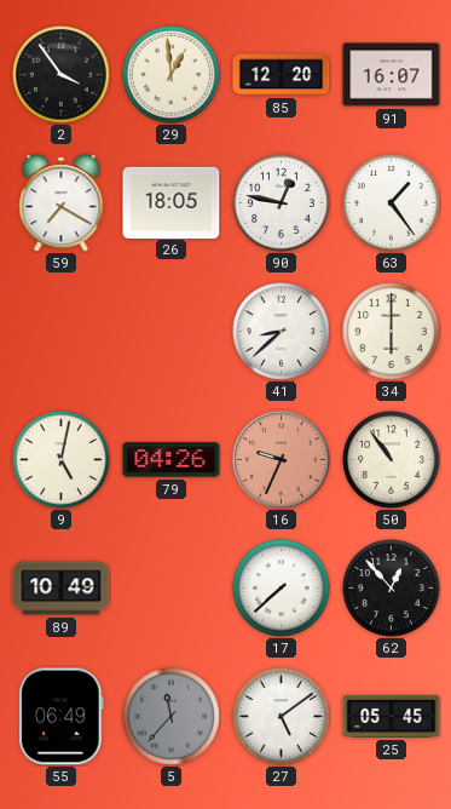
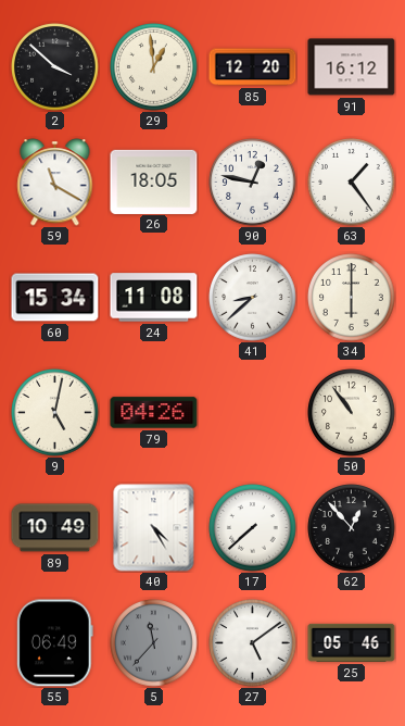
2: 3:54 -> 3:52 (55, 67)
91: 16:07 -> 16:12 (352, 67)
59: 7:20 -> 11:20 (55, 183)
60: none -> 15:34 (55, 298)
24: none -> 11:08 (154, 298)
16: 9:34 -> none (282, 460)
40: none -> 4:25 (154, 528)
25: 05:45 -> 05:46 (352, 642)
